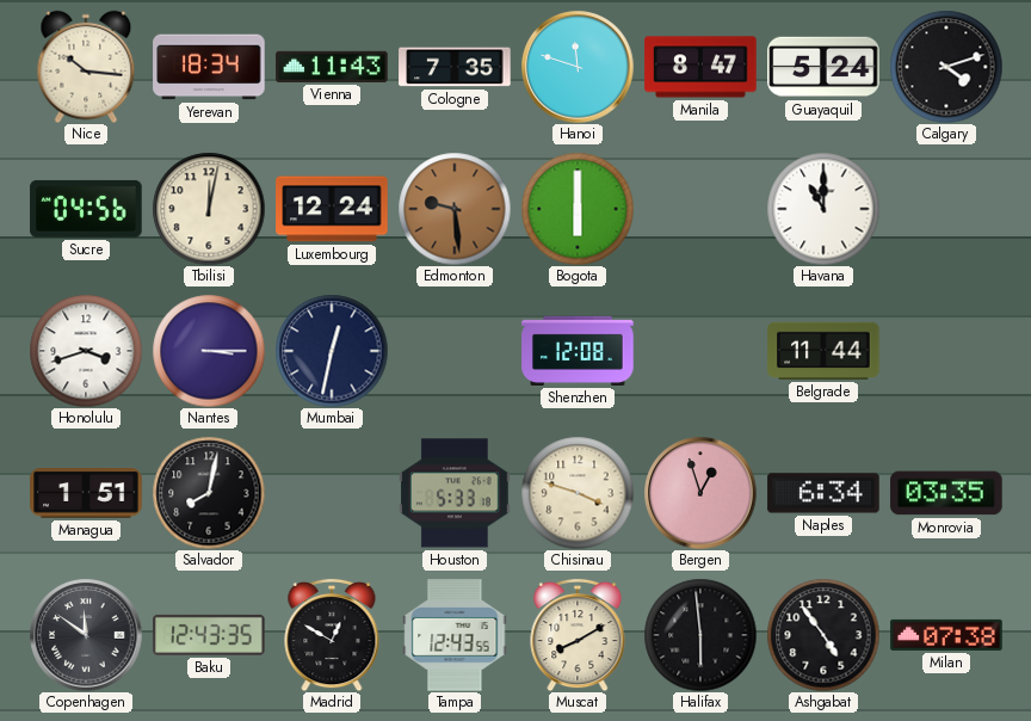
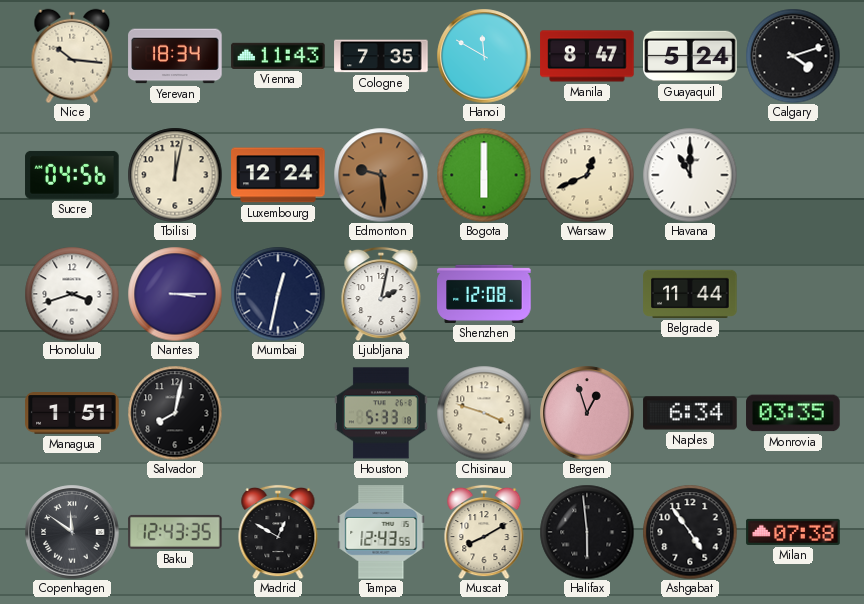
Hanoi: 11:48 -> 11:50 (484, 56)
Warsaw: none -> 12:41 (587, 175)
Ljubljana: none -> 2:02 (381, 294)
